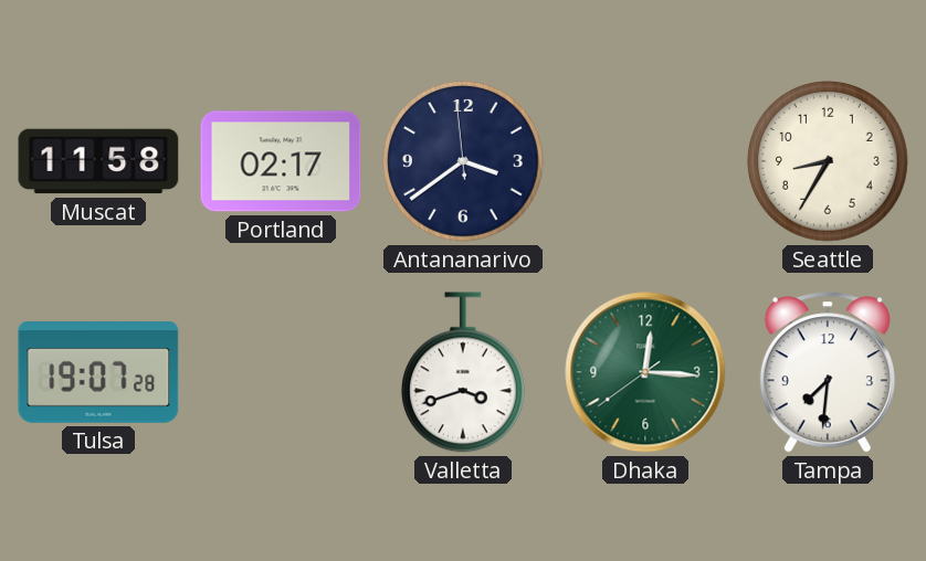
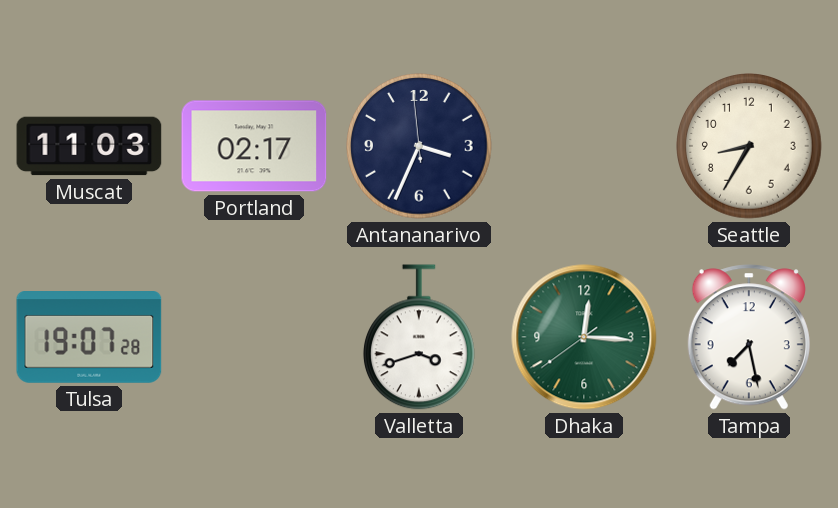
Muscat: 11:58 -> 11:03 (89, 146)
Antananarivo: 3:38 -> 3:33 (420, 147)
Tampa: 7:31 -> 7:28 (749, 337)
